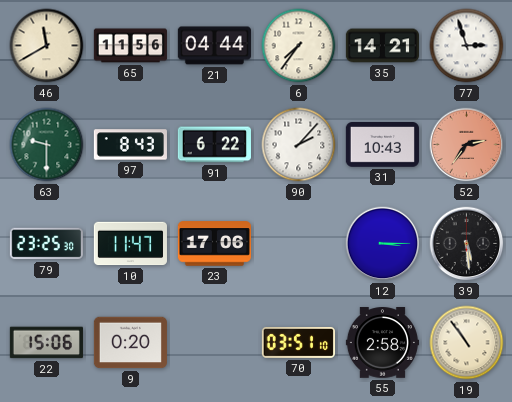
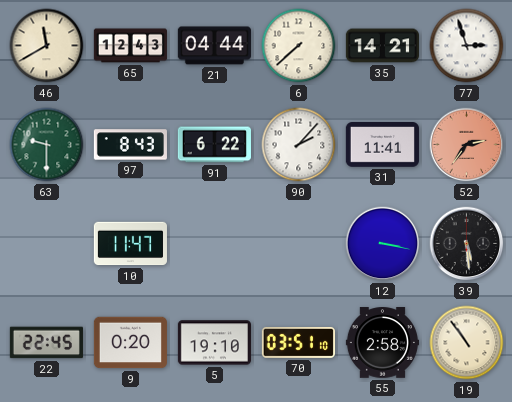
65: 11:56 -> 12:43 (130, 46)
6: 7:36 -> 7:38 (299, 46)
31: 10:43 -> 11:41 (382, 145)
79: 23:25 -> none (46, 244)
23: 17:06 -> none (214, 244)
12: 3:15 -> 3:17 (383, 244)
22: 15:06 -> 22:45 (46, 343)
5: none -> 19:10 (214, 343)
